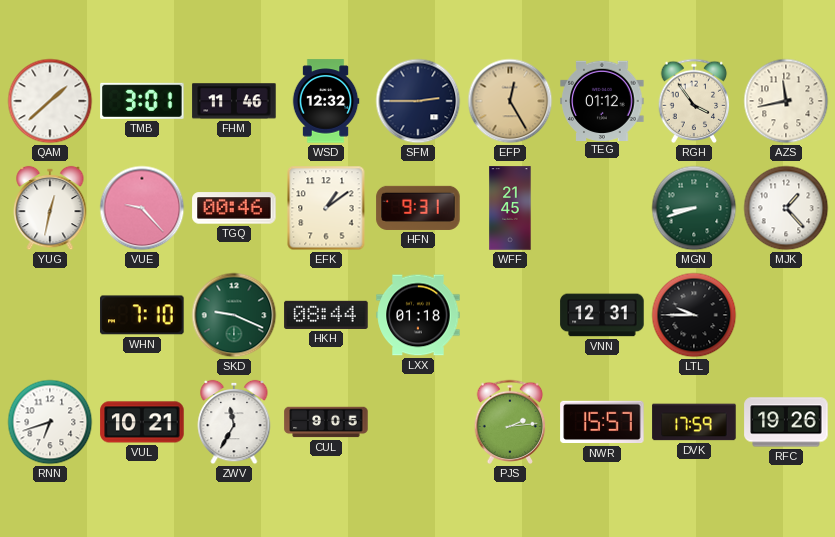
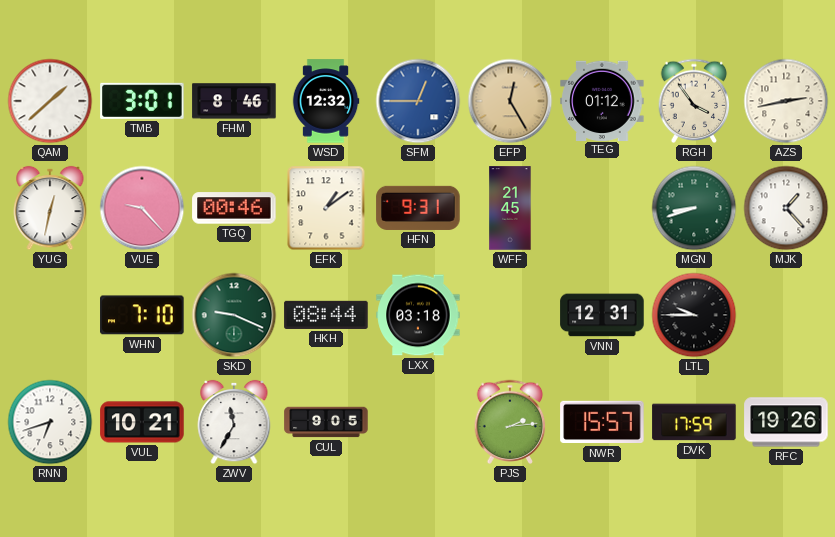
FHM: 11:46 -> 8:46 (234, 101)
SFM: 2:45 -> 12:45 (418, 101)
SFM dial: navy -> blue (418, 101)
AZS: 11:43 -> 2:43 (786, 101)
LXX: 01:18 -> 03:18 (418, 315)
